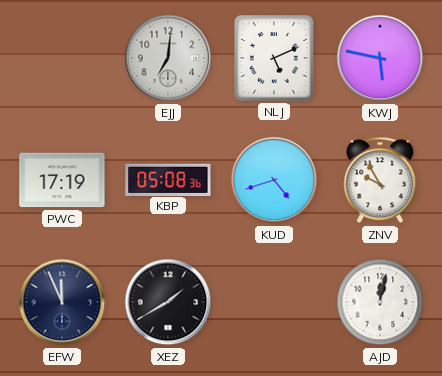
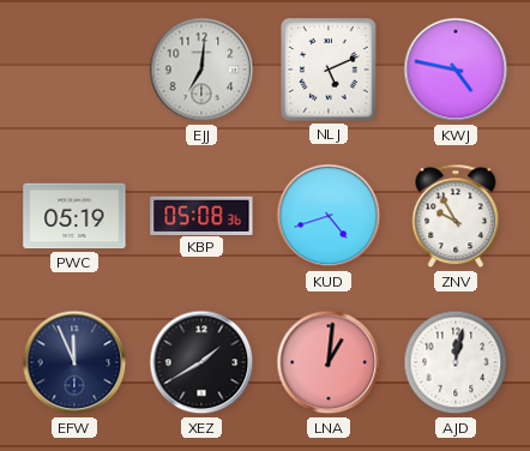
KWJ: 5:47 -> 4:47 (456, 70)
PWC: 17:19 -> 05:19 (74, 216)
LNA: none -> 1:01 (329, 362)
